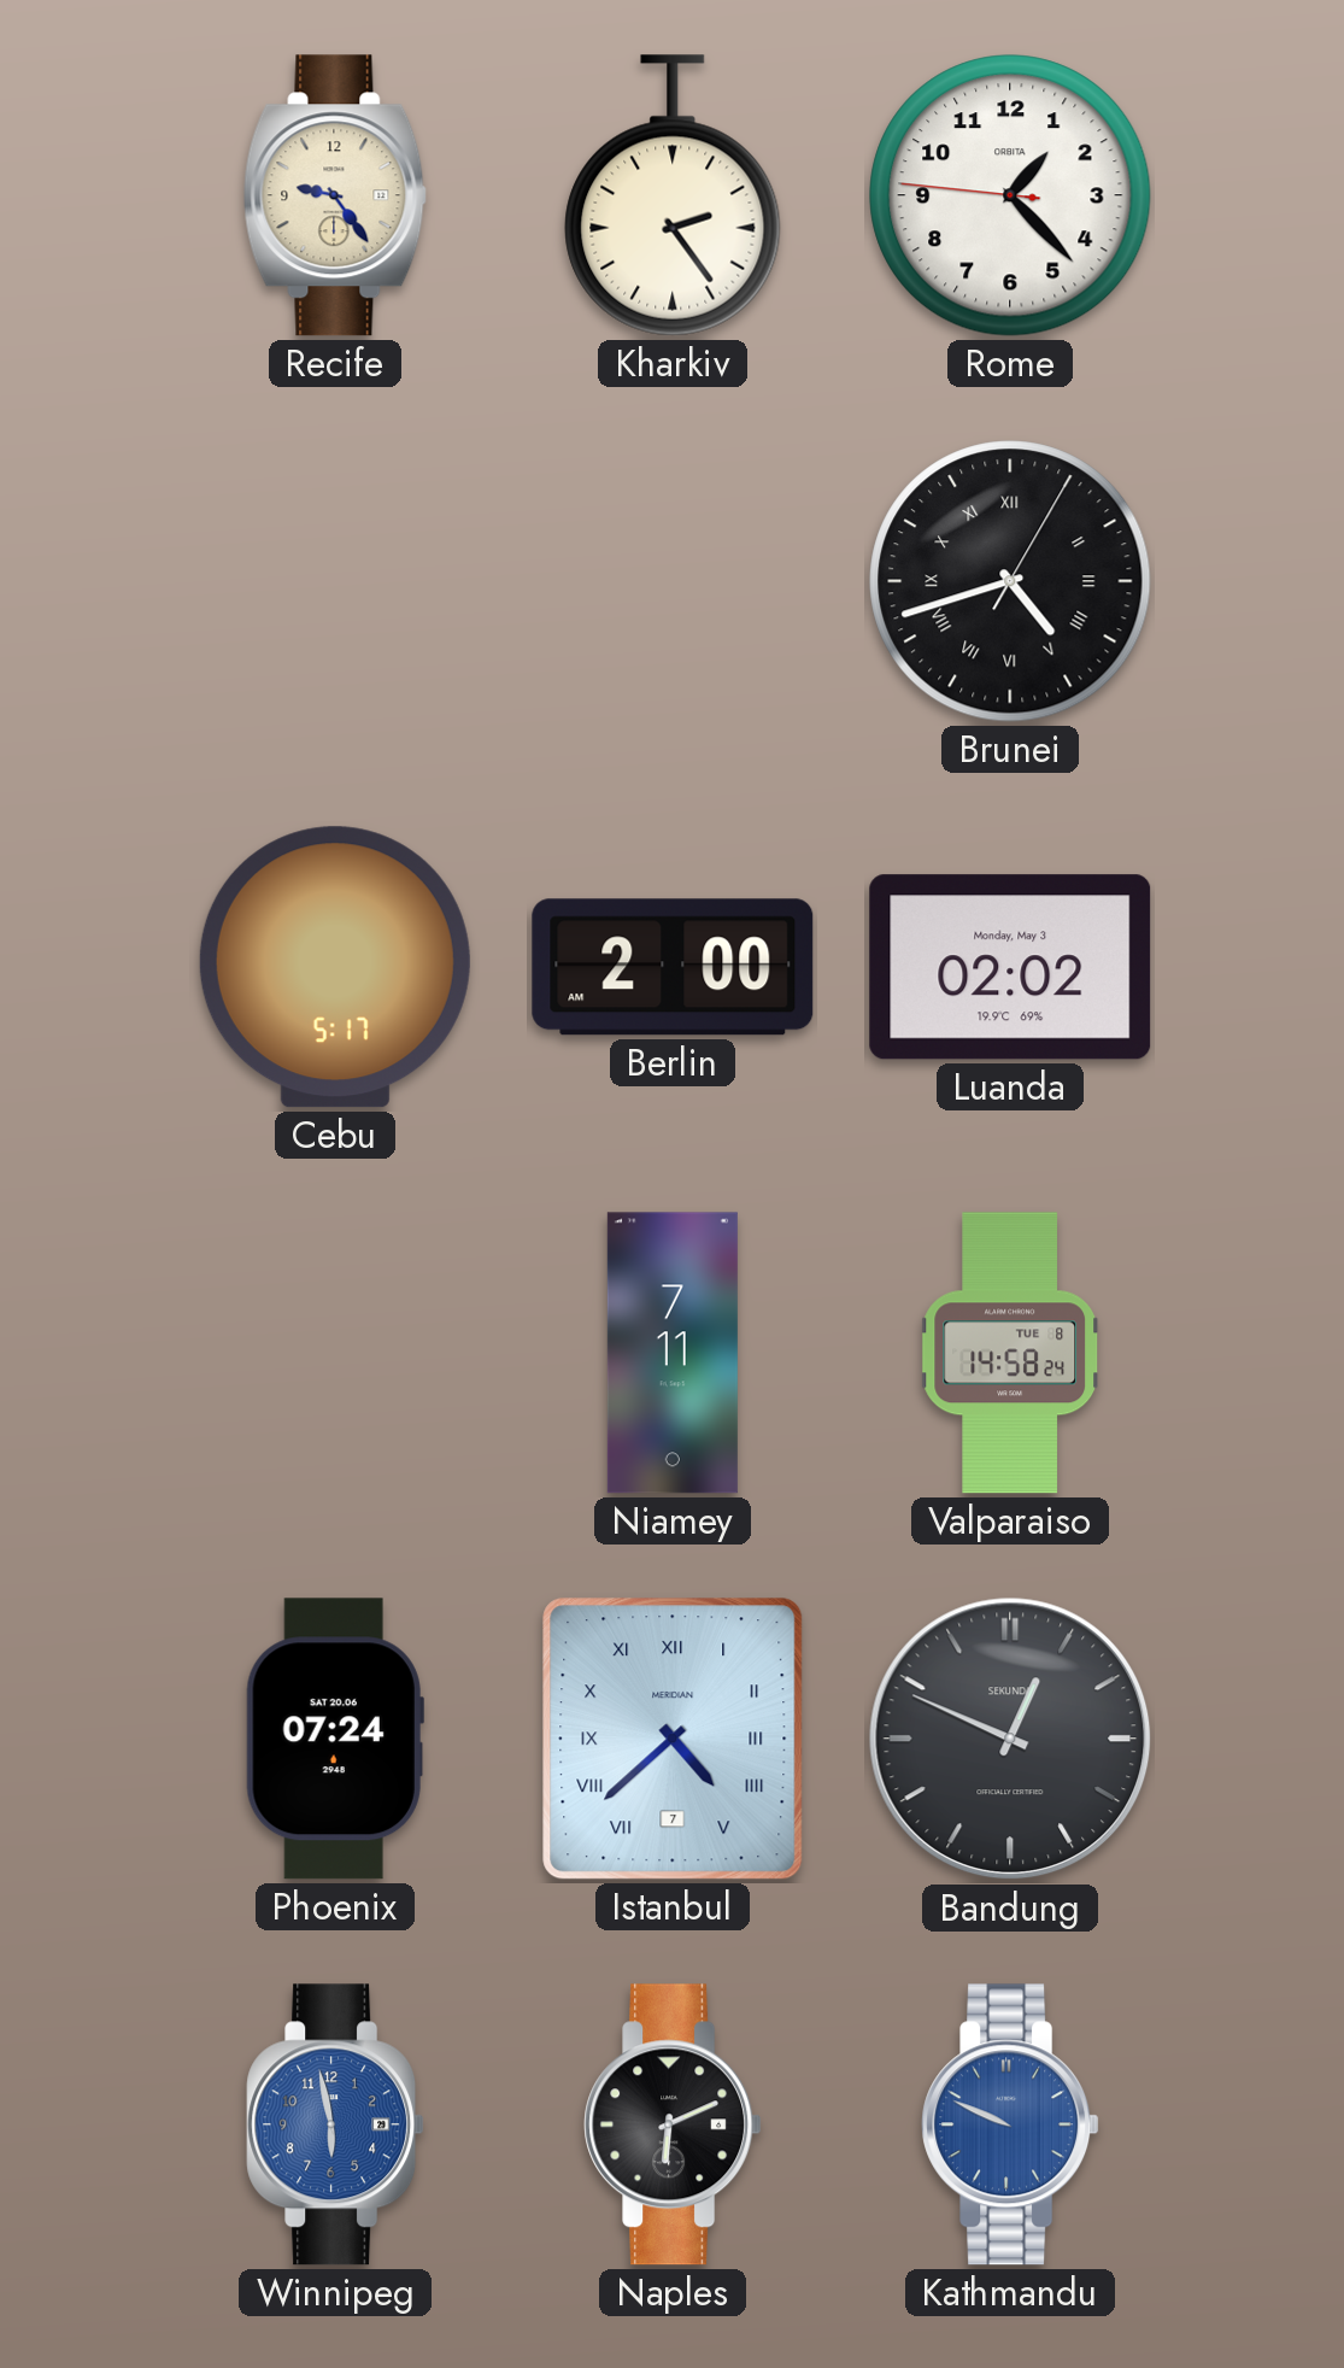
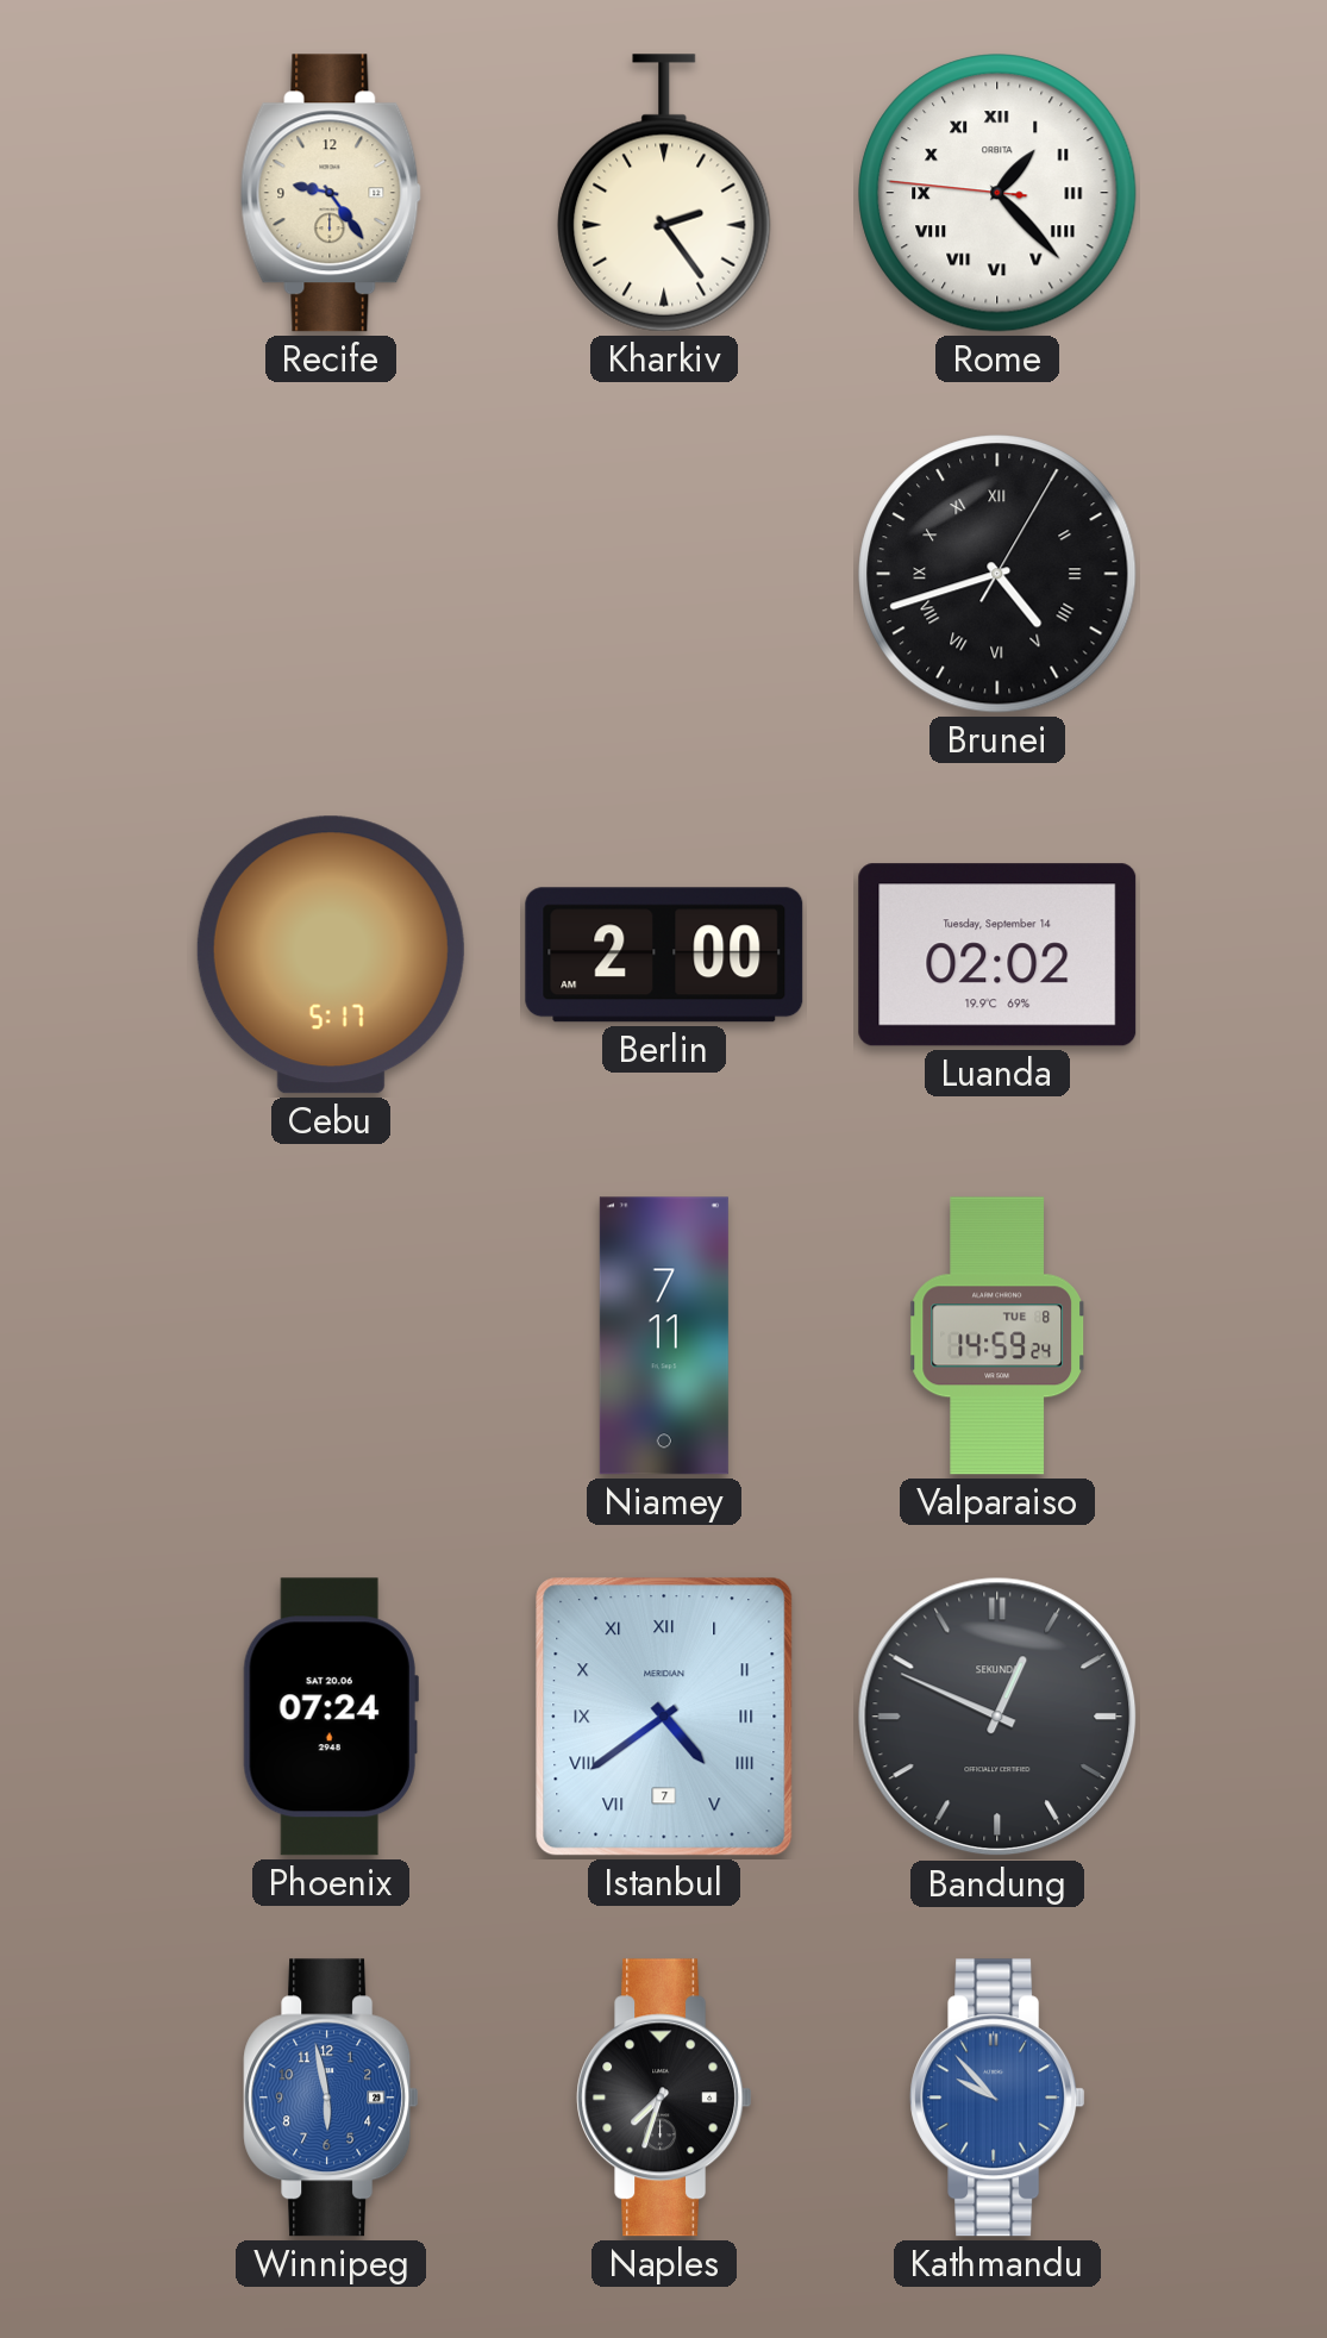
Rome numerals: Arabic -> Roman (997, 193)
Luanda date: Monday, May 3 -> Tuesday, September 14 (997, 955)
Valparaiso: 14:58 -> 14:59 (996, 1336)
Istanbul: 4:38 -> 4:39 (664, 1717)
Naples: 6:11 -> 7:33 (664, 2098)
Kathmandu: 9:49 -> 9:53 (997, 2098)
